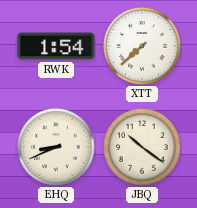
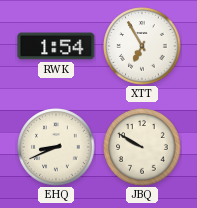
XTT: 7:38 -> 6:55 (142, 46)
JBQ: 10:21 -> 9:50 (142, 147)
